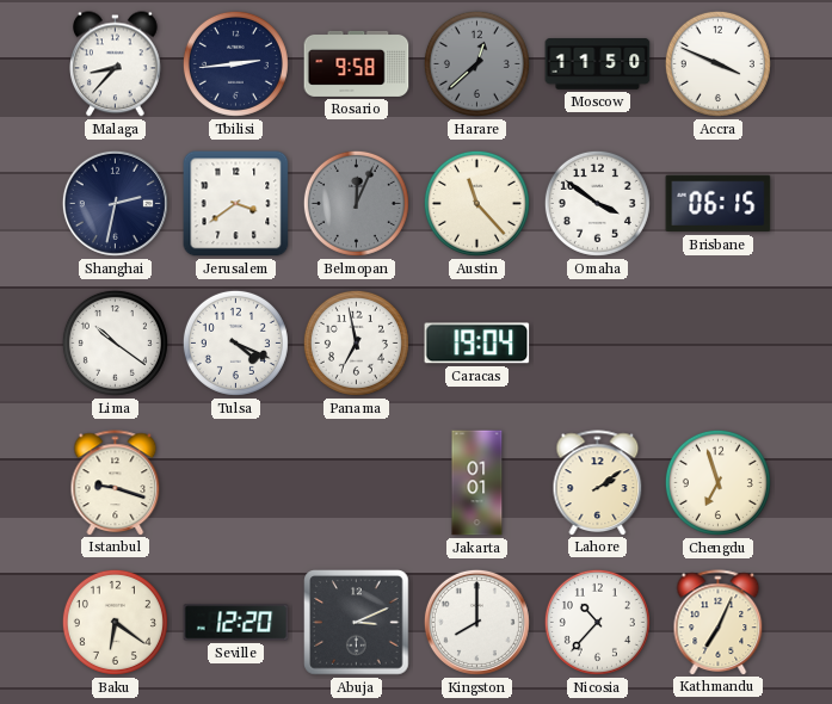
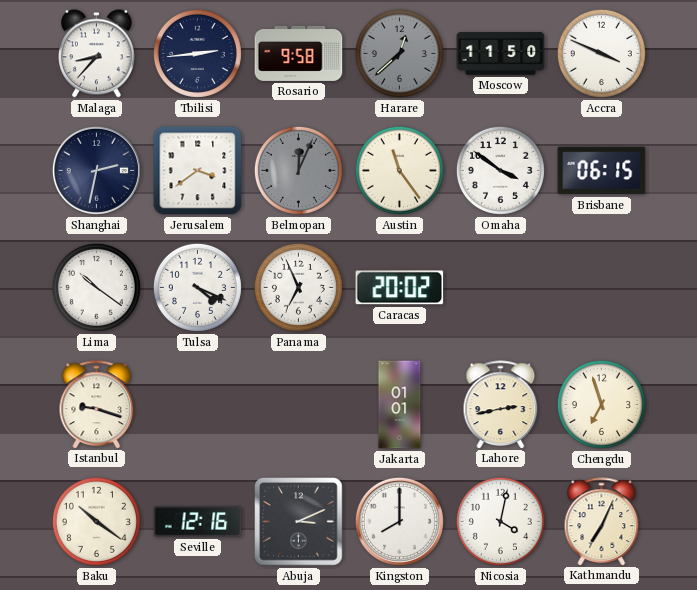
Austin: 11:23 -> 11:24 (399, 170)
Panama: 6:58 -> 6:56 (298, 287)
Caracas: 19:04 -> 20:02 (400, 288)
Lahore: 2:09 -> 2:43 (501, 404)
Baku: 6:21 -> 10:21 (96, 521)
Seville: 12:20 -> 12:16 (198, 522)
Nicosia: 10:37 -> 4:02 (500, 521)
